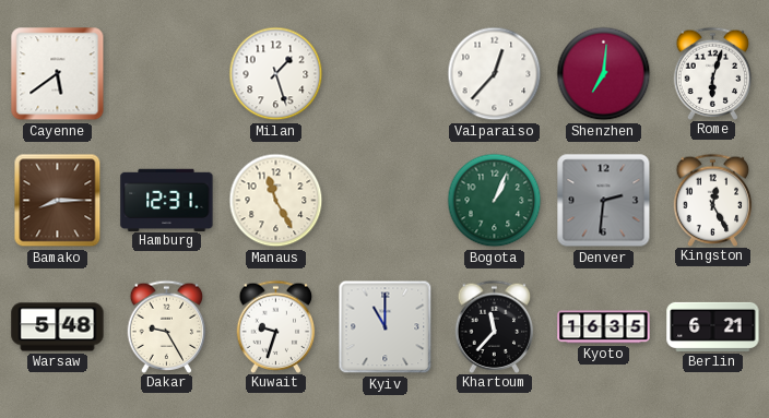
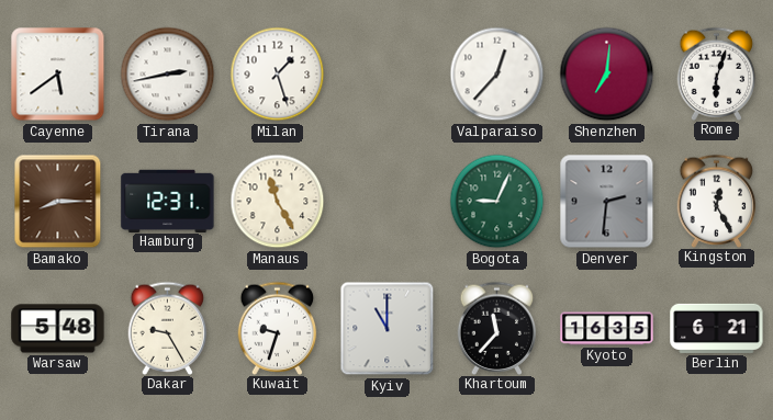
Tirana: none -> 2:43 (168, 75)
Bogota: 1:04 -> 9:04 (497, 202)
